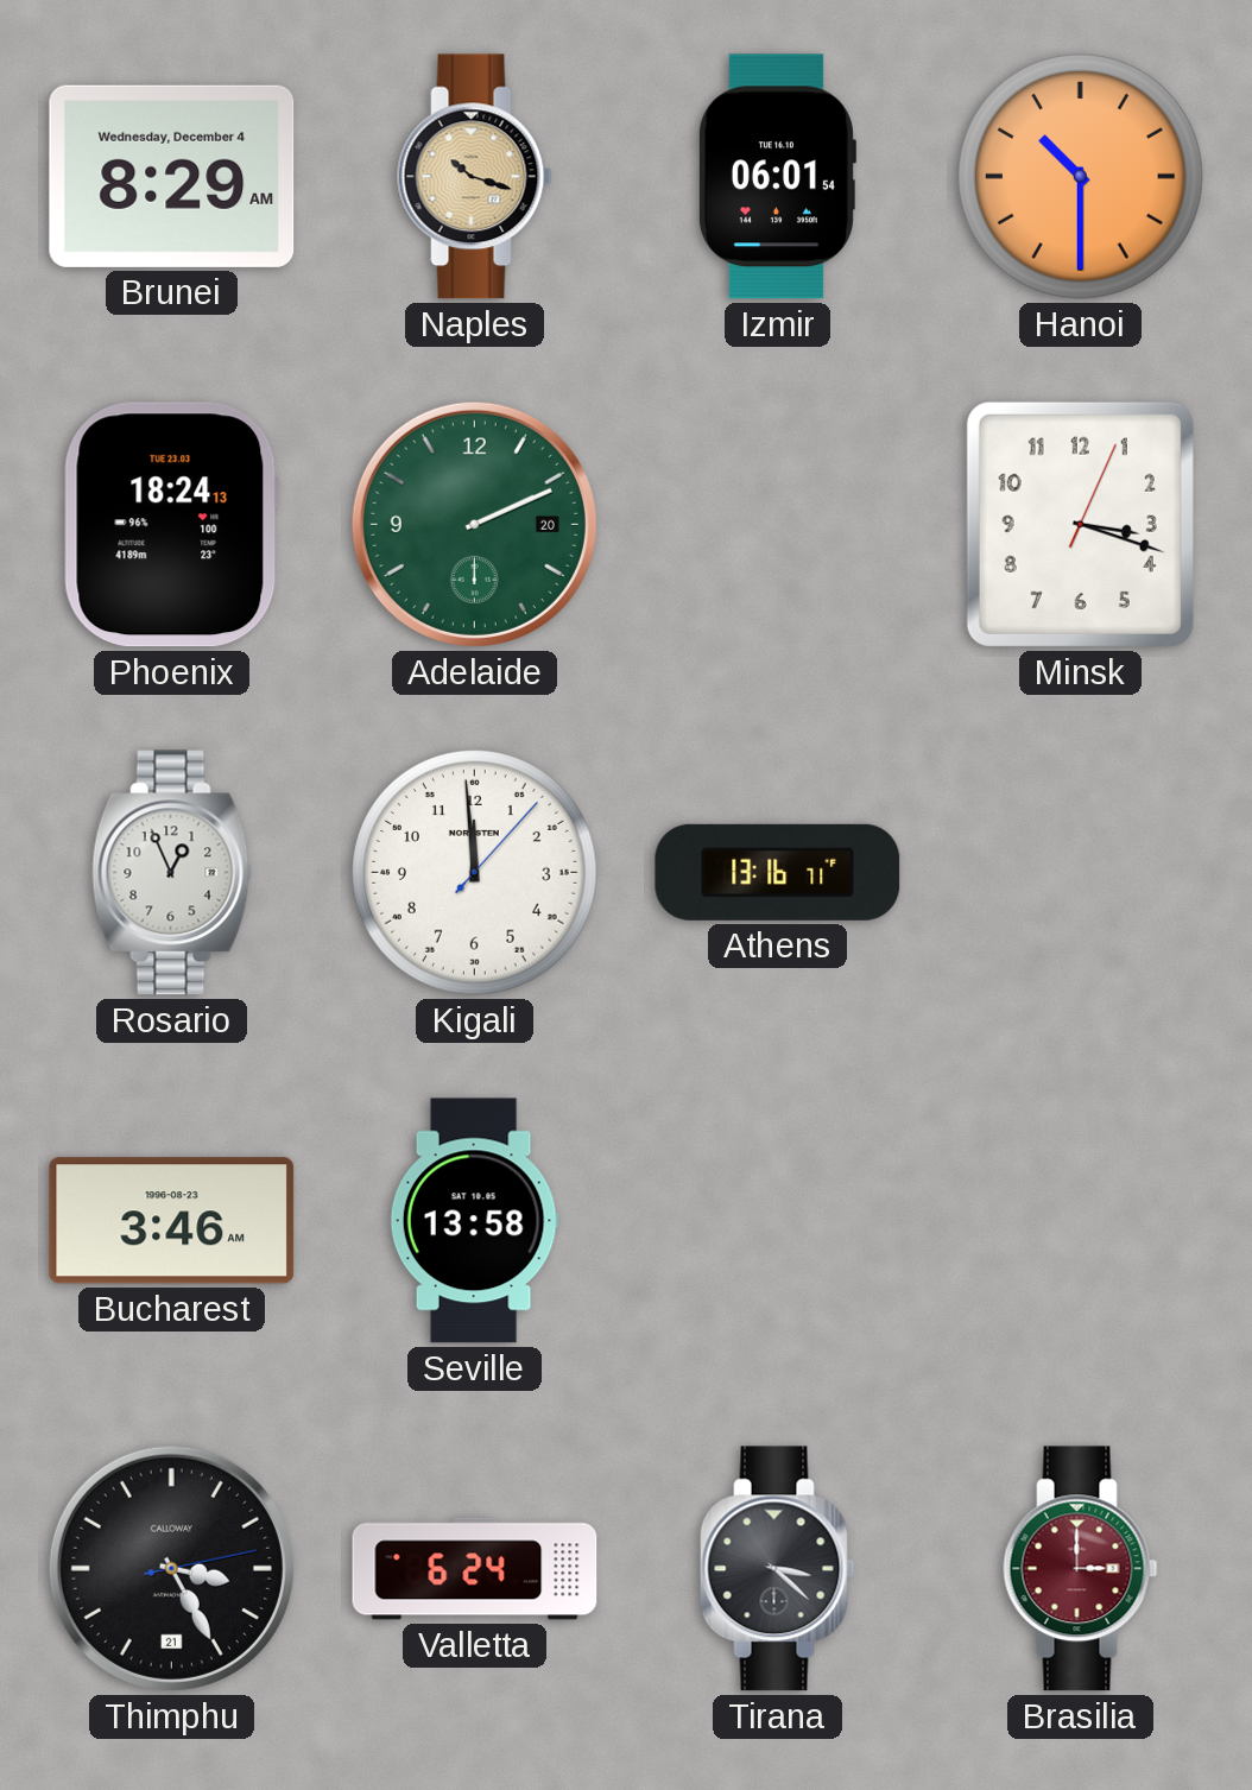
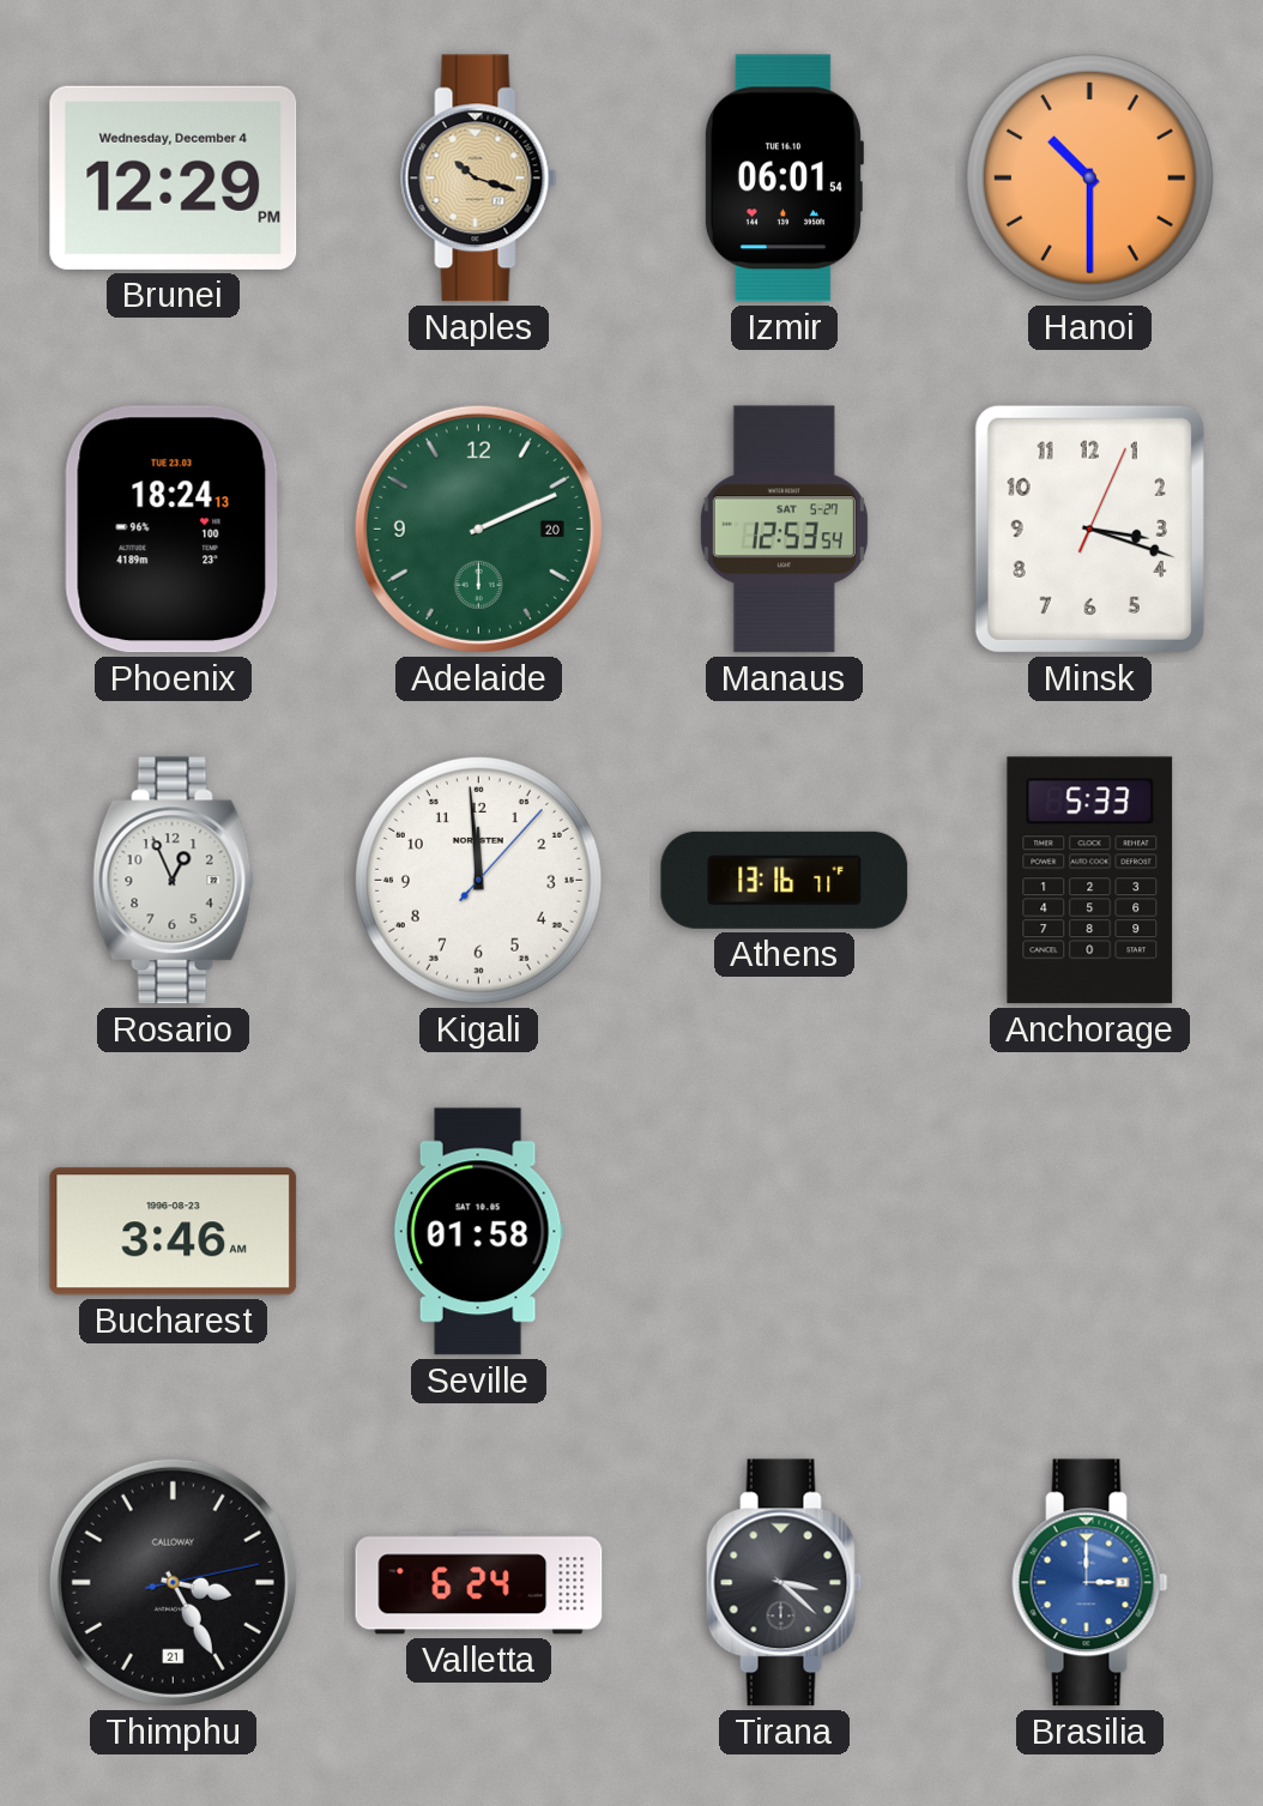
Brunei: 8:29 -> 12:29 (174, 177)
Manaus: none -> 12:53 (784, 530)
Anchorage: none -> 5:33 (1090, 881)
Seville: 13:58 -> 01:58 (478, 1232)
Brasilia dial: burgundy -> blue (1090, 1583)
